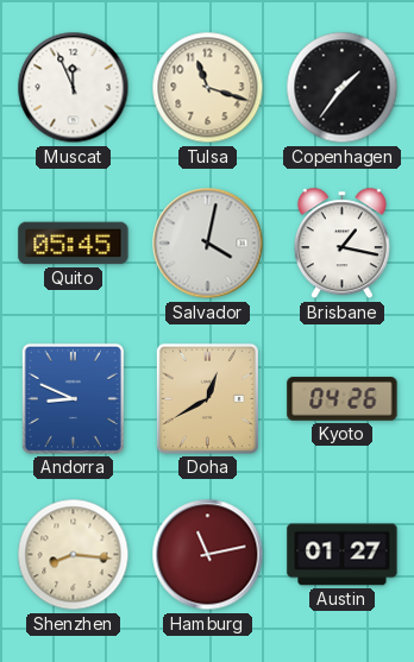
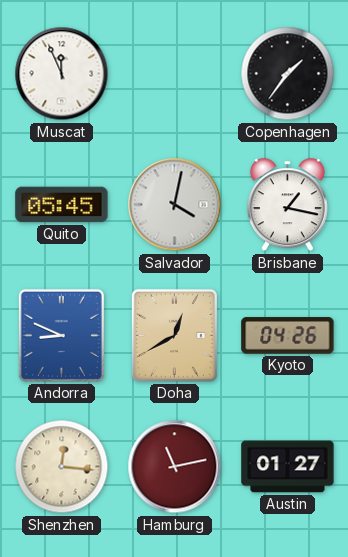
Tulsa: 11:18 -> none (208, 88)
Shenzhen: 8:16 -> 12:16 (62, 467)
